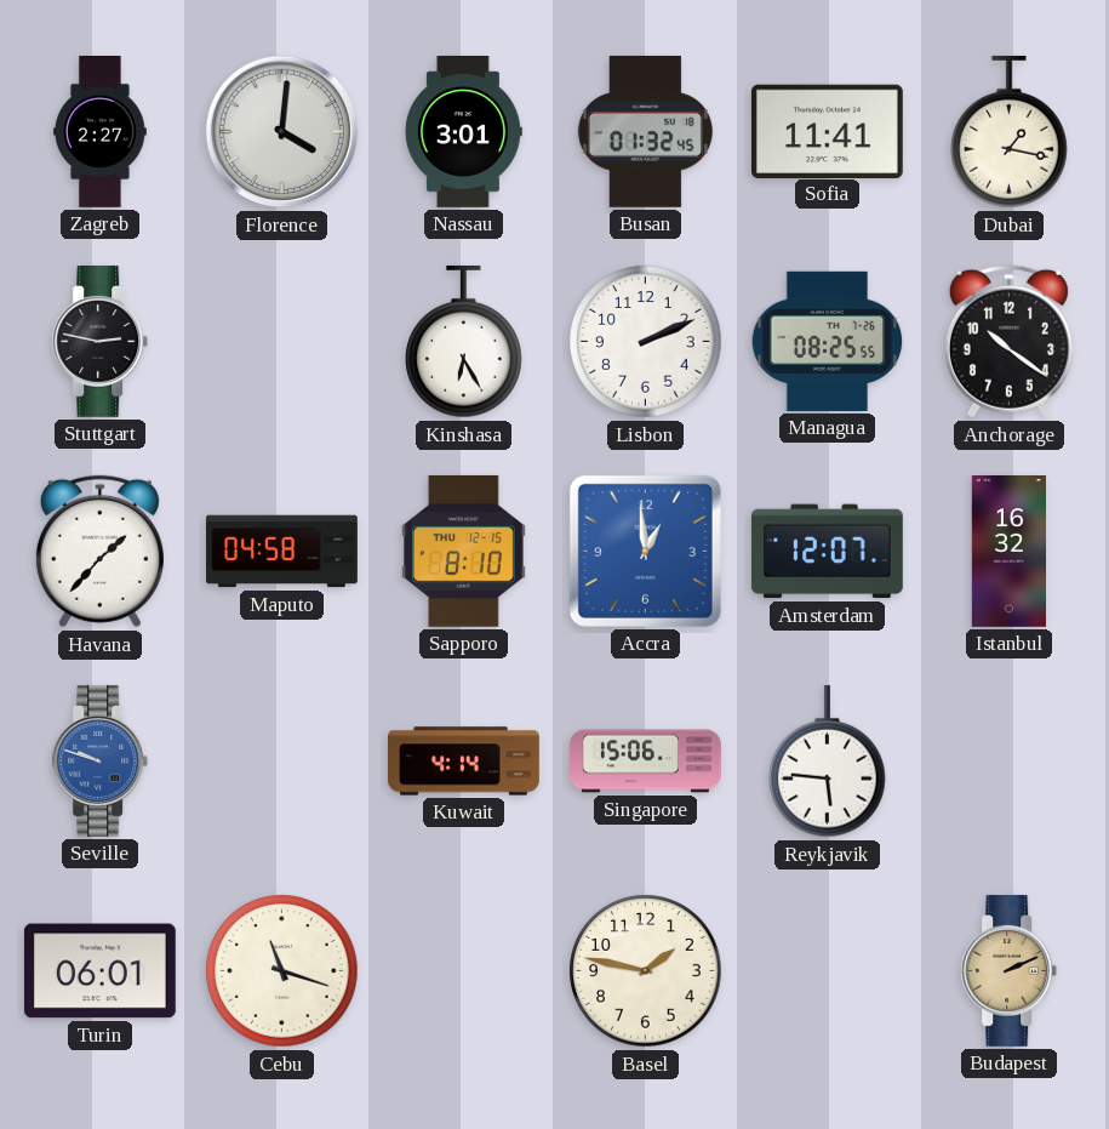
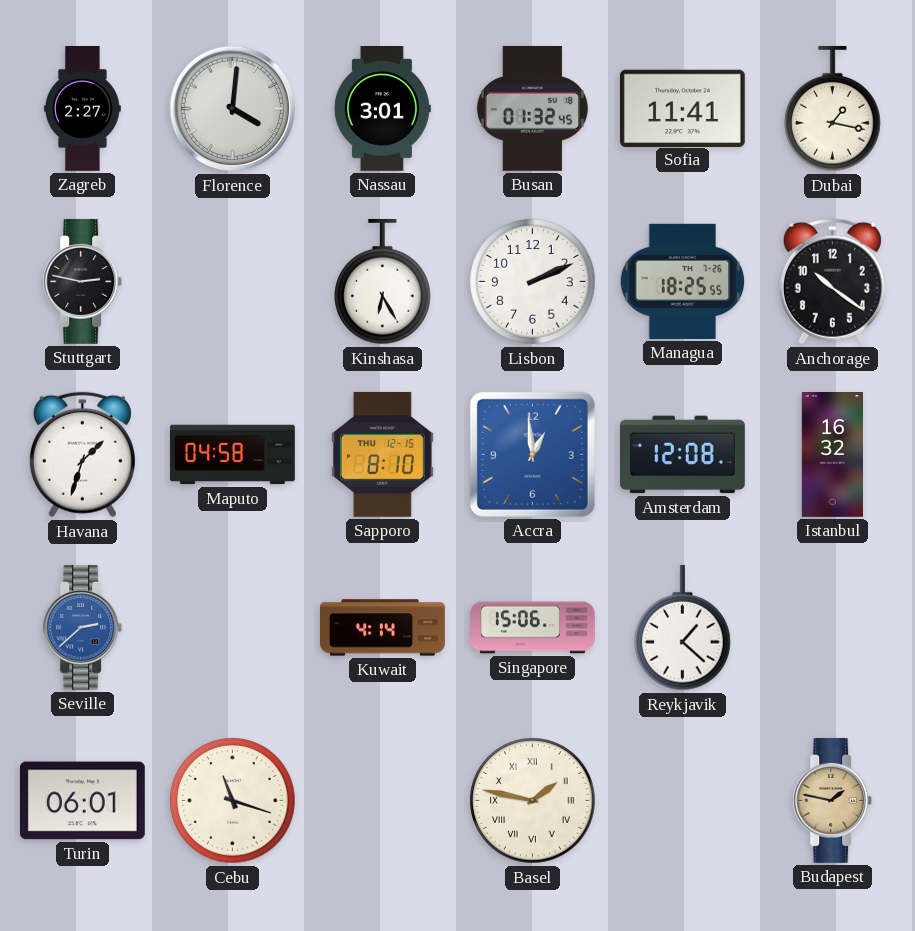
Managua: 08:25 -> 18:25 (683, 281)
Havana: 1:37 -> 1:33 (82, 455)
Amsterdam: 12:07 -> 12:08 (682, 455)
Seville: 9:48 -> 2:38 (83, 627)
Reykjavik: 5:46 -> 1:22 (683, 628)
Basel numerals: Arabic -> Roman (533, 801)
Budapest: 2:11 -> 1:47 (833, 800)
